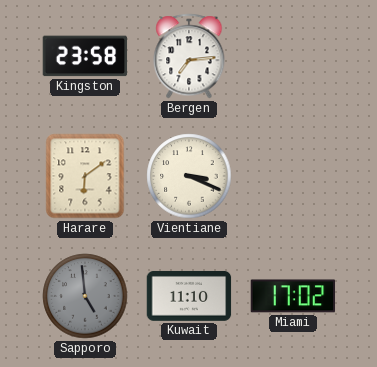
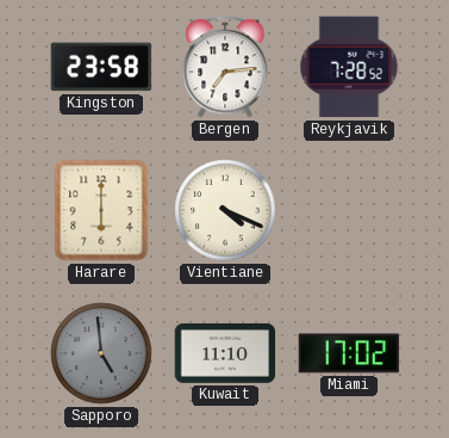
Reykjavik: none -> 7:28 (349, 67)
Harare: 6:09 -> 6:00 (101, 210)
Vientiane: 3:19 -> 4:19 (225, 210)
